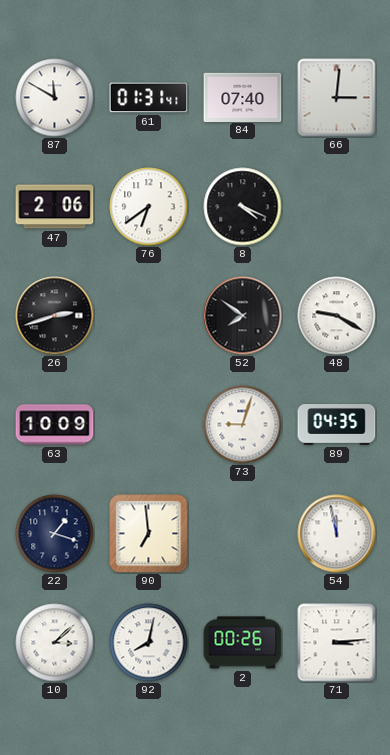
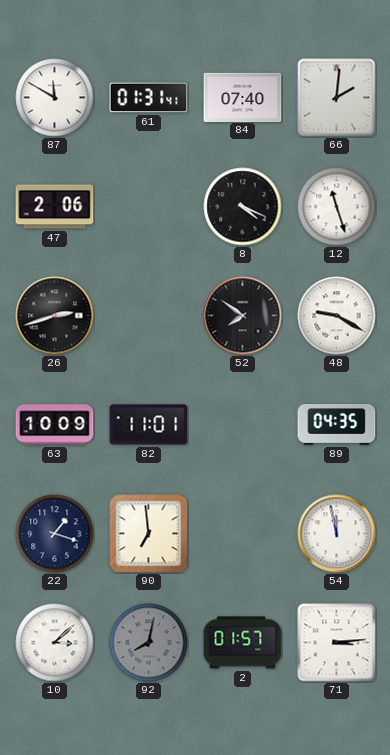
66: 3:01 -> 2:01 (337, 98)
76: 6:39 -> none (149, 207)
12: none -> 11:27 (337, 207)
82: none -> 11:01 (149, 425)
73: 9:03 -> none (243, 425)
92 dial: white -> grey (149, 643)
2: 00:26 -> 01:57 (243, 643)
